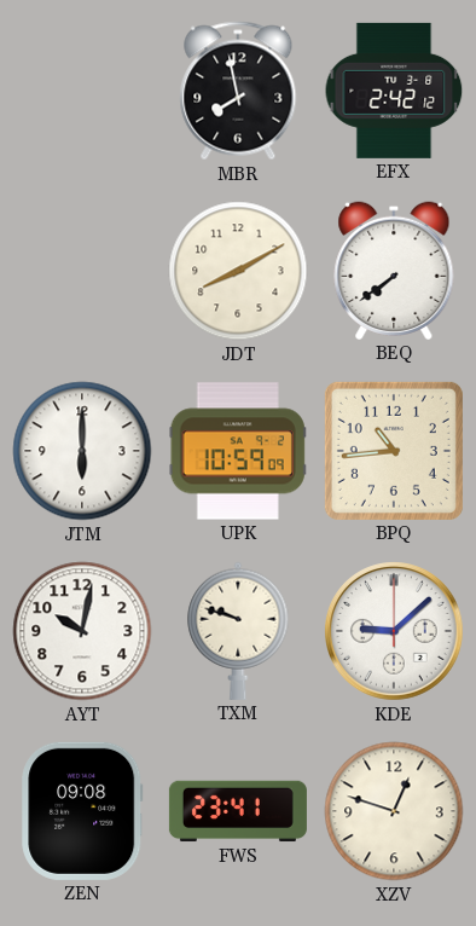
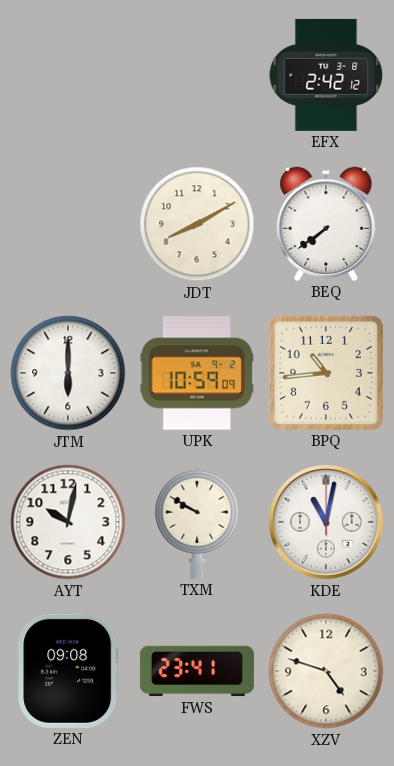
MBR: 7:58 -> none (238, 91)
TXM: 9:48 -> 9:50 (197, 522)
KDE: 9:08 -> 11:02 (326, 522)
XZV: 12:48 -> 4:48 (326, 671)
